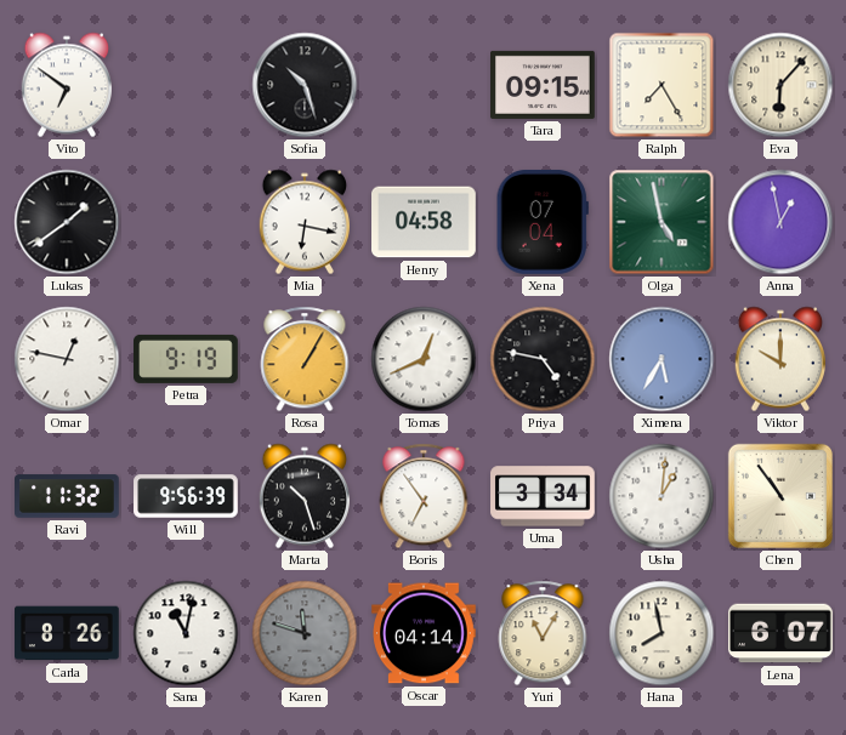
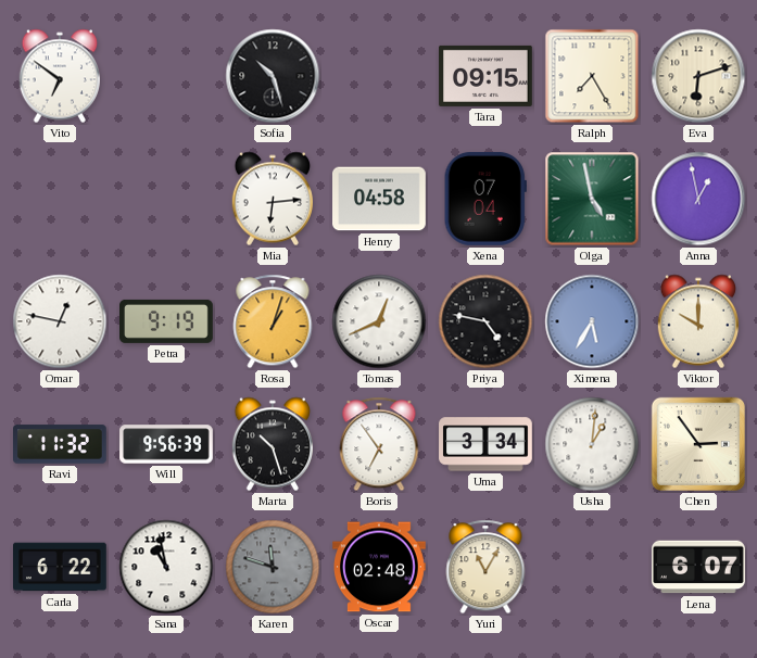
Eva: 6:07 -> 6:12 (698, 76)
Lukas: 1:39 -> none (67, 222)
Mia: 6:17 -> 6:14 (272, 199)
Rosa: 1:05 -> 1:03 (273, 321)
Chen: 10:54 -> 2:54 (698, 444)
Carla: 8:26 -> 6:22 (61, 567)
Sana: 11:02 -> 10:58 (166, 567)
Oscar: 04:14 -> 02:48 (380, 567)
Hana: 7:58 -> none (662, 633)
